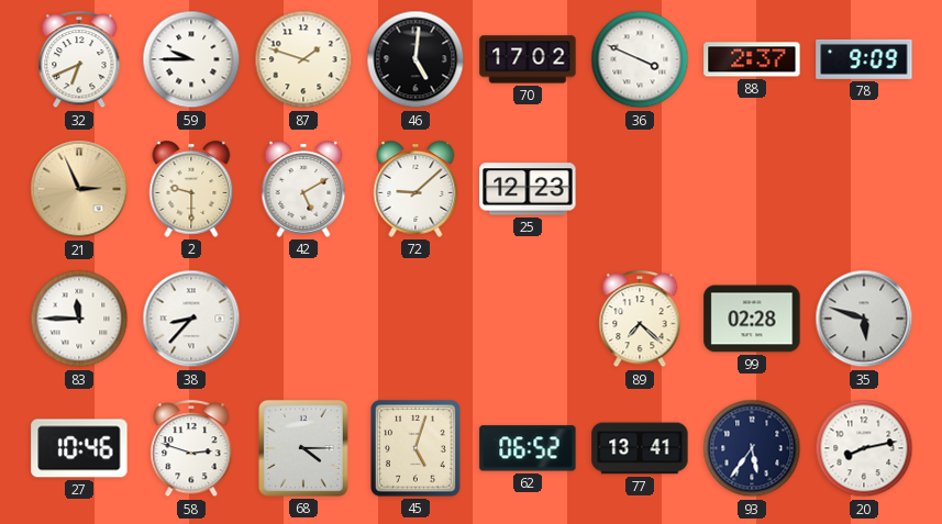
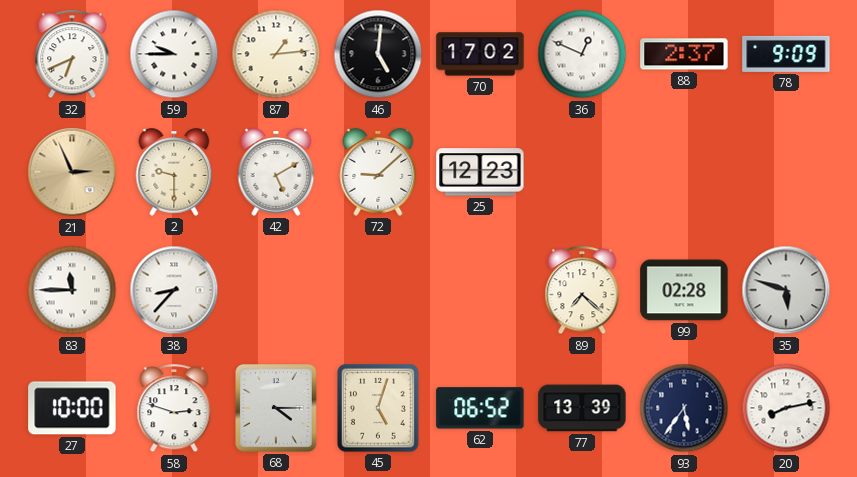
87: 1:48 -> 1:14 (276, 54)
36: 3:49 -> 12:49 (582, 54)
27: 10:46 -> 10:00 (72, 408)
77: 13:41 -> 13:39 (582, 408)
